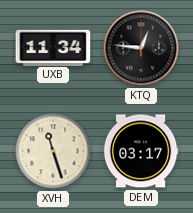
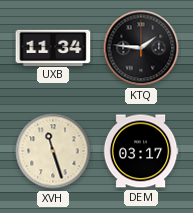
KTQ: 12:46 -> 1:46 (141, 48)
